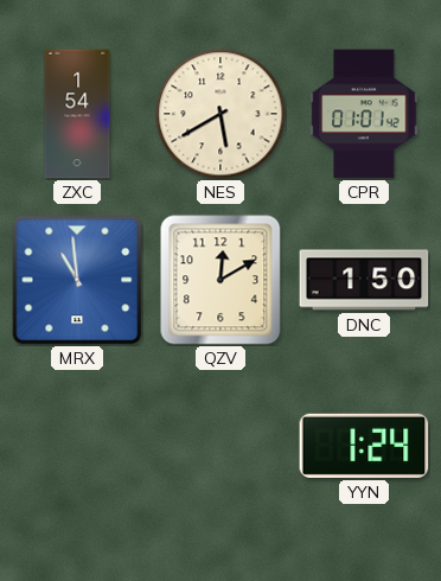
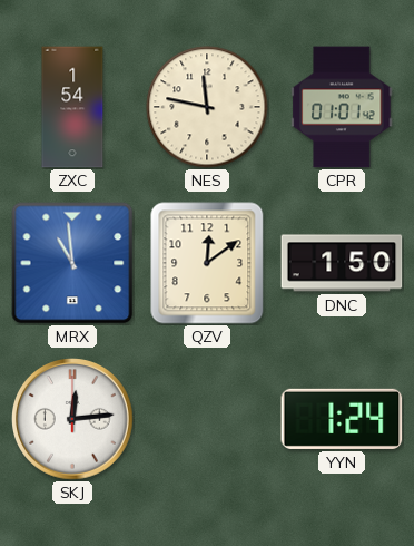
NES: 5:40 -> 11:47 (207, 107)
QZV: 12:10 -> 12:09 (207, 263)
SKJ: none -> 12:14 (72, 419)
